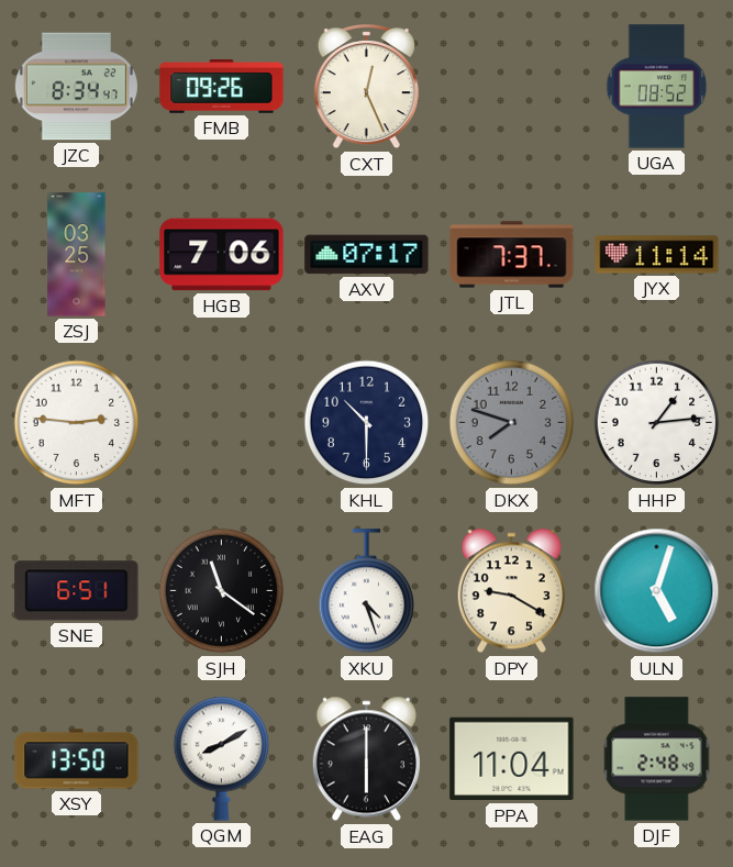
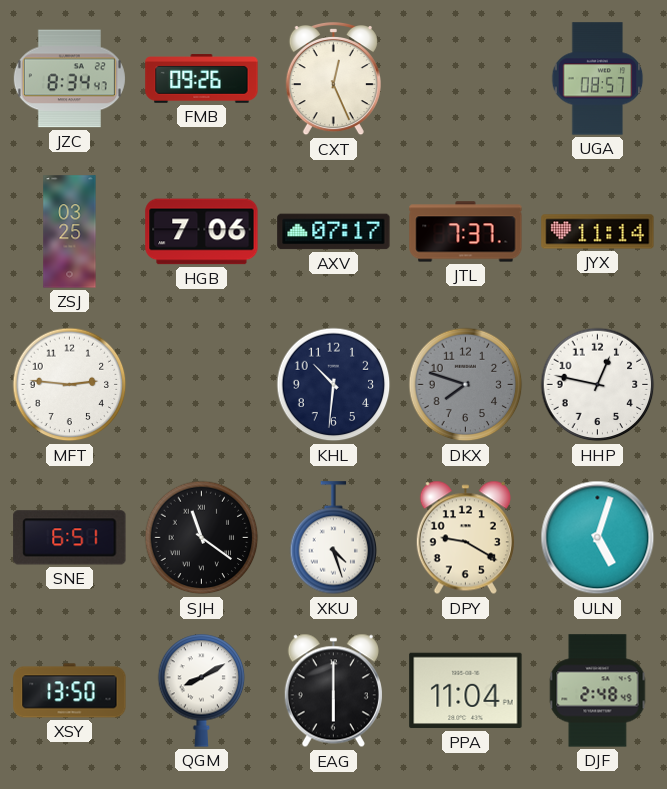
UGA: 08:52 -> 08:57 (598, 79)
KHL: 10:30 -> 10:31 (334, 385)
HHP: 1:14 -> 12:47 (598, 385)
